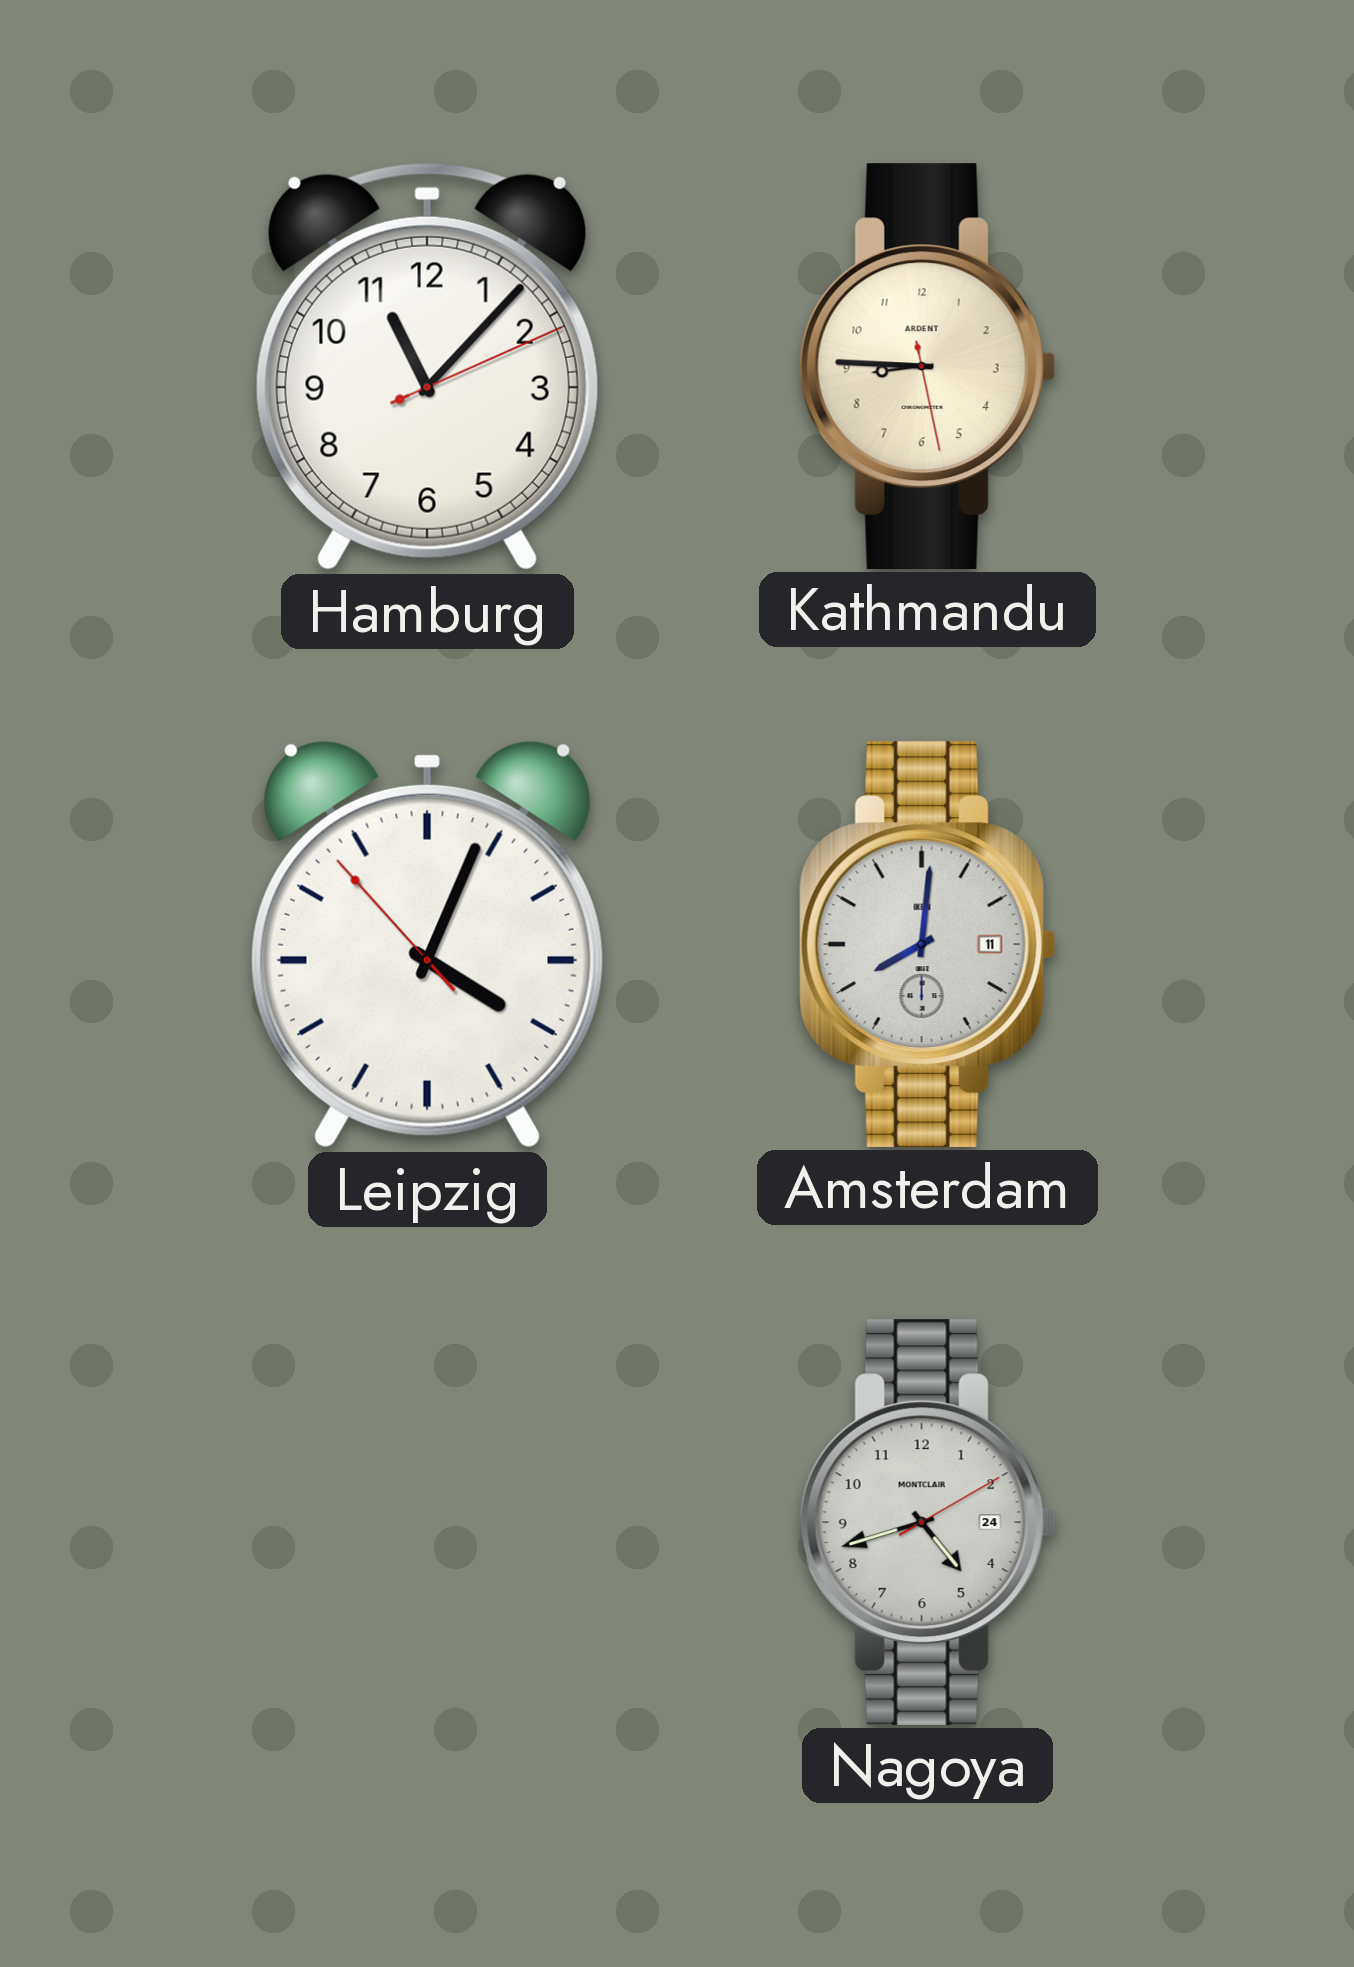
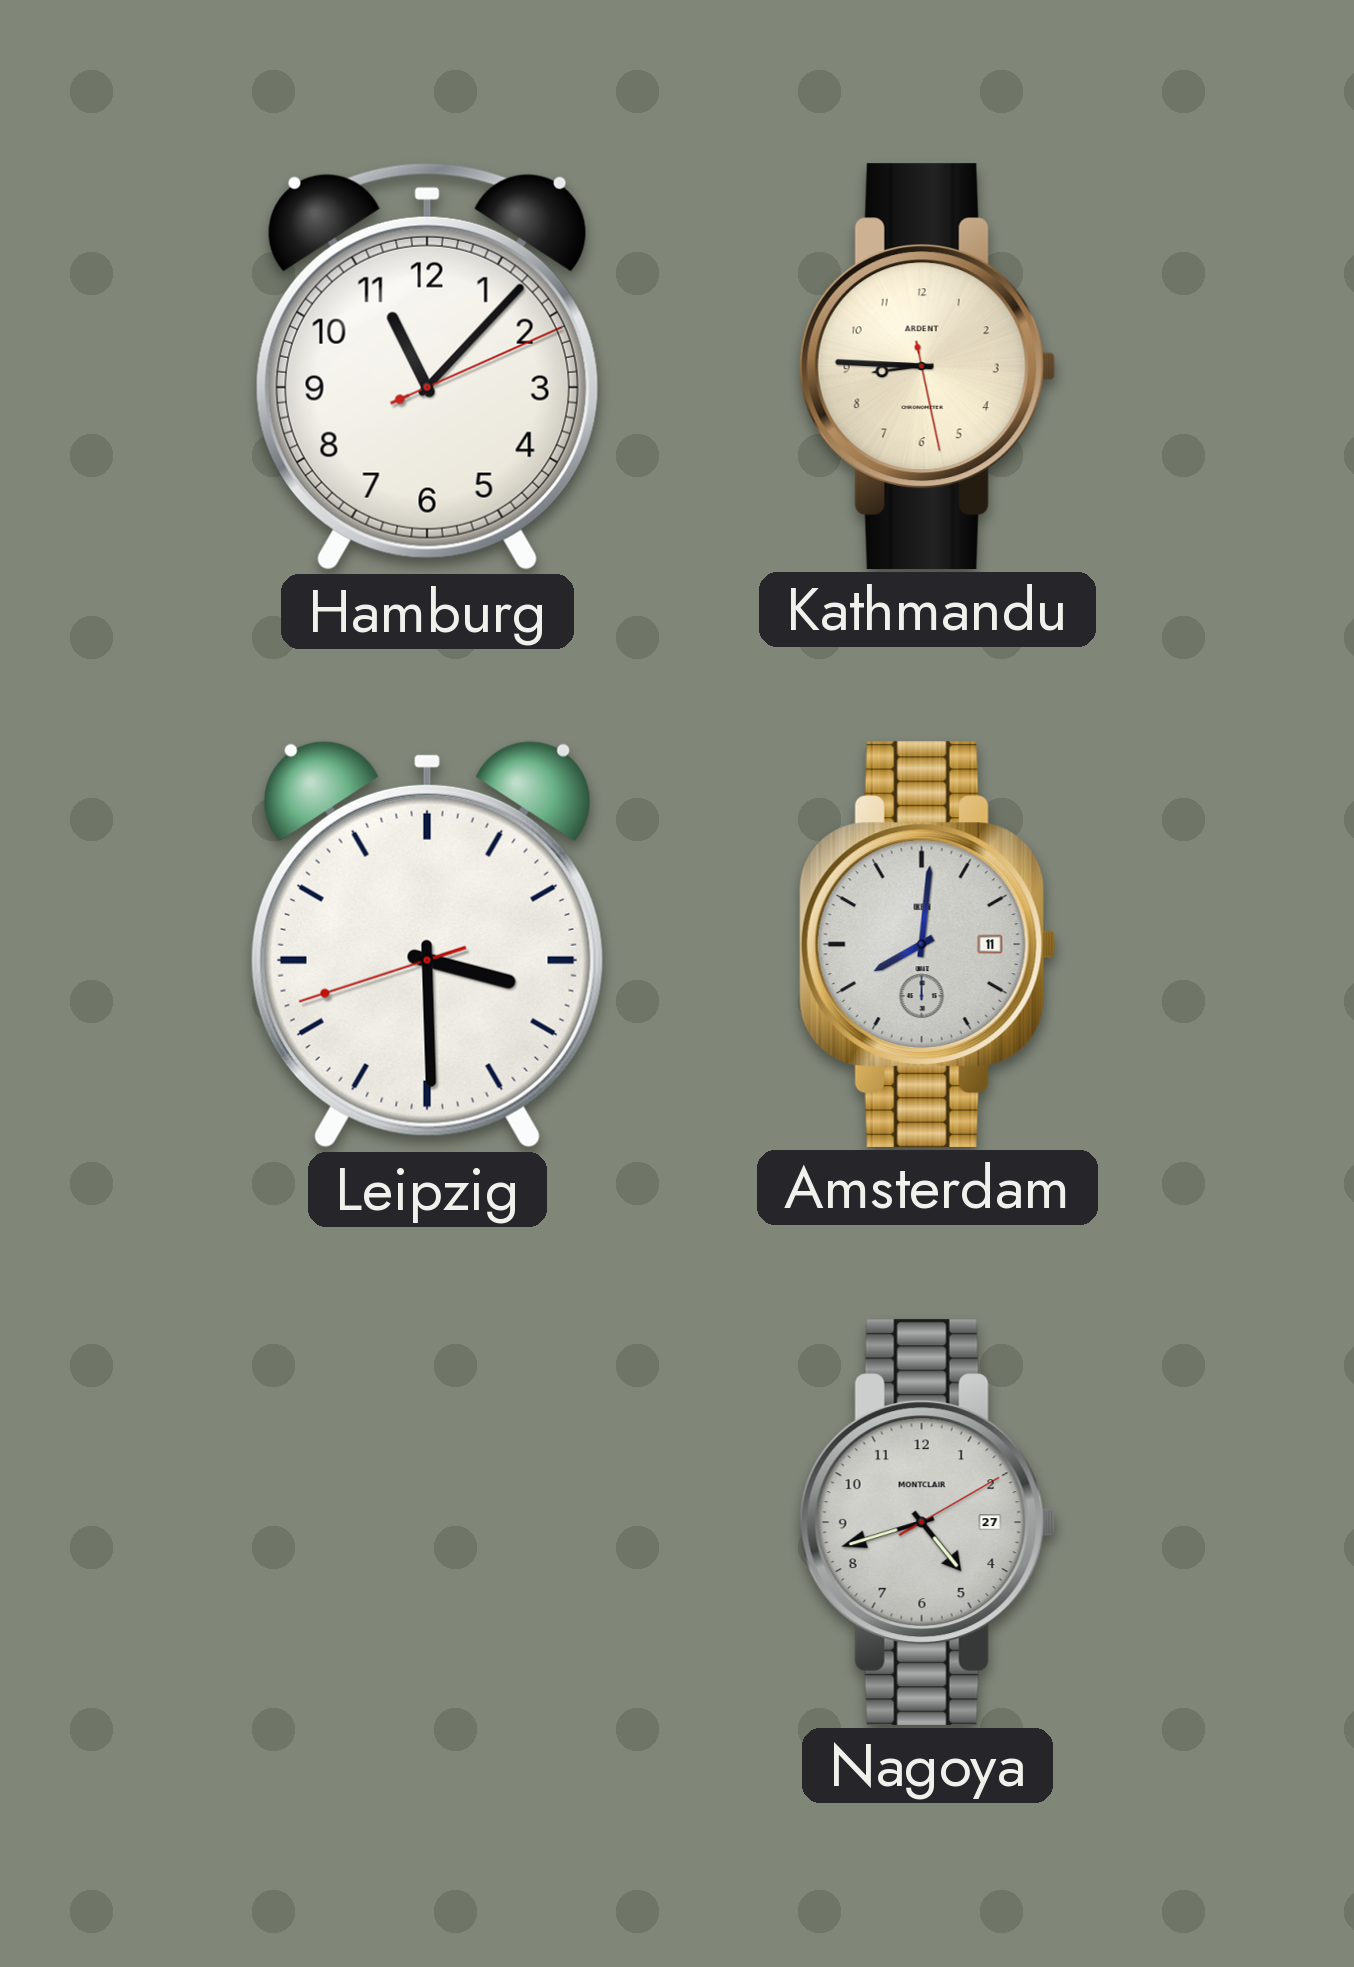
Leipzig: 4:03 -> 3:29 (427, 944)
Nagoya date: 24 -> 27 (927, 1522)
